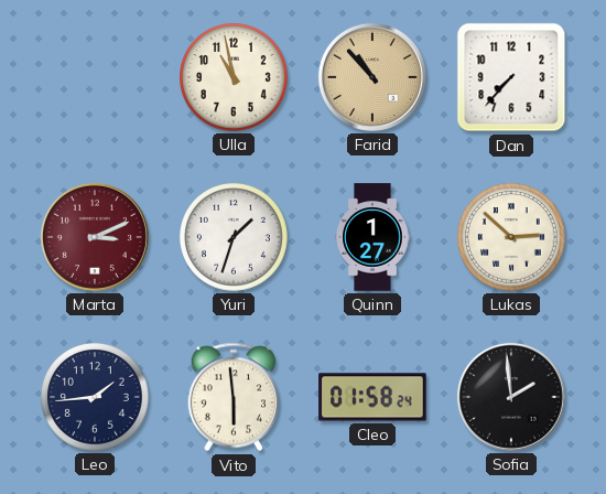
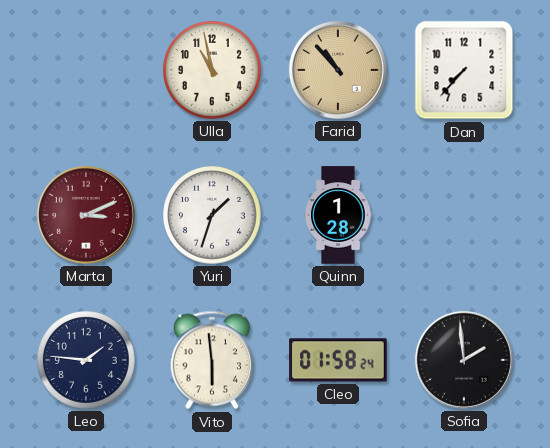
Quinn: 1:27 -> 1:28 (338, 215)
Lukas: 2:52 -> none (512, 238)
Leo: 1:44 -> 1:46 (87, 361)
